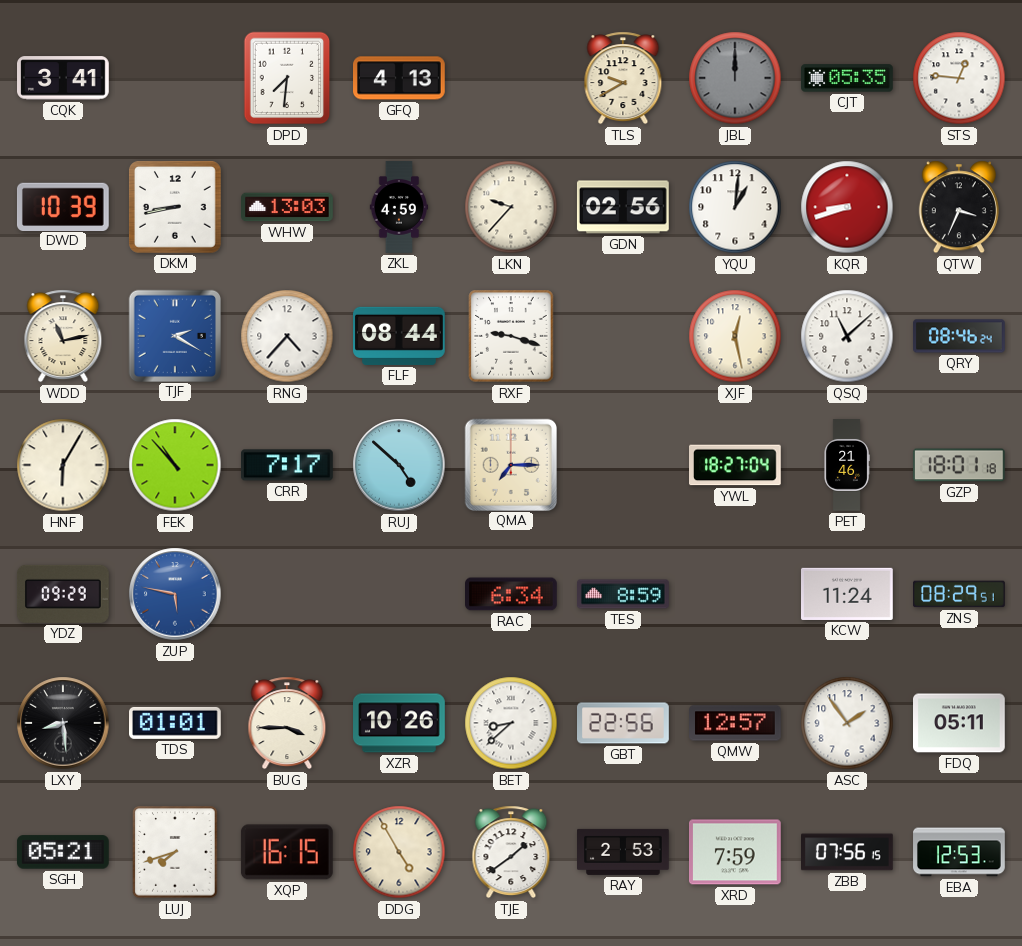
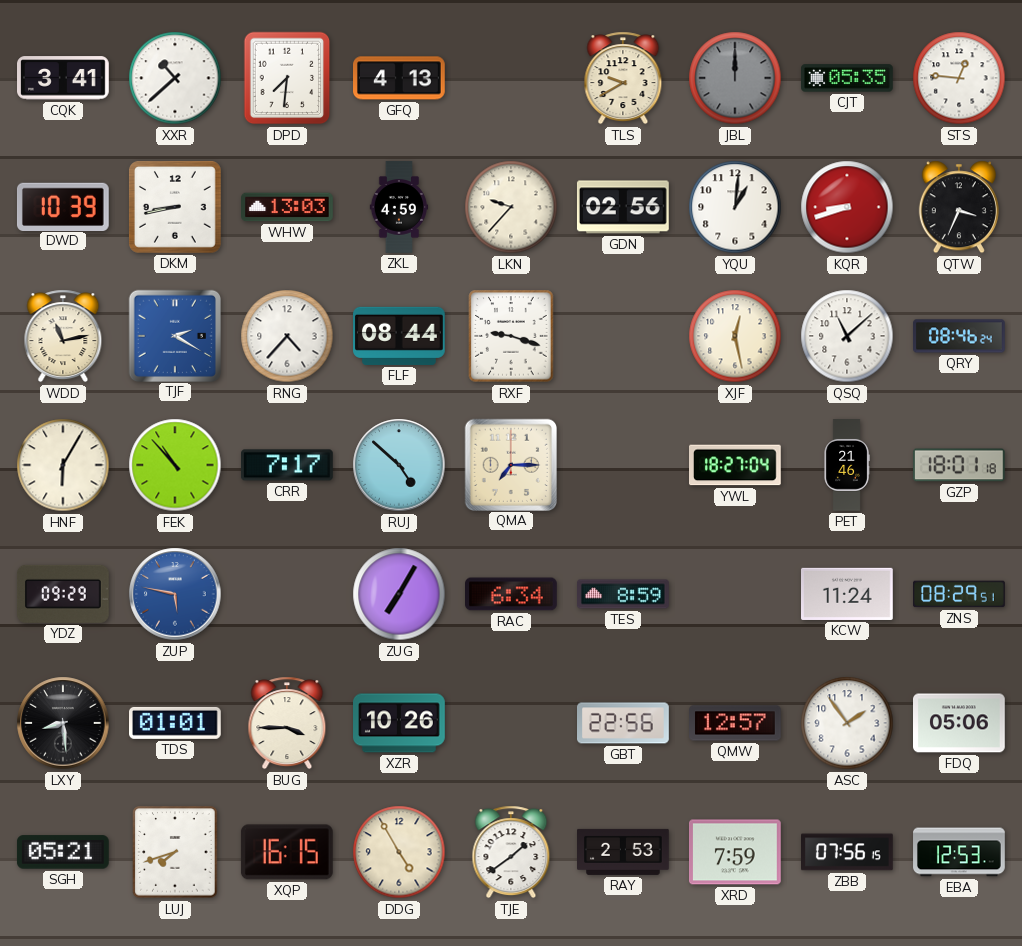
XXR: none -> 10:38 (175, 78)
ZUG: none -> 7:05 (399, 594)
BET: 8:38 -> none (511, 723)
FDQ: 05:11 -> 05:06 (960, 723)
